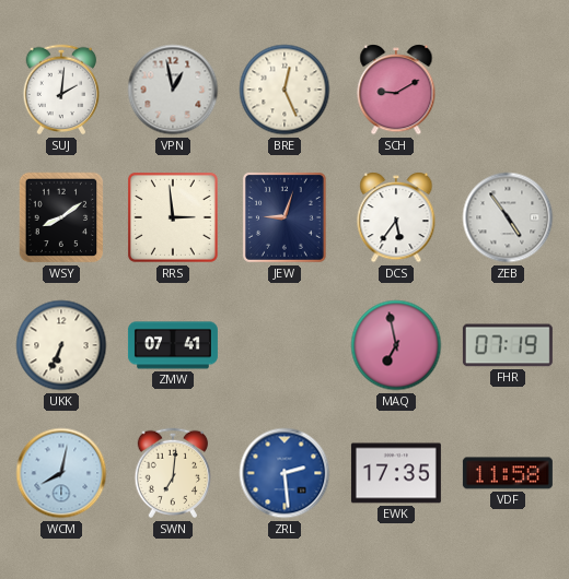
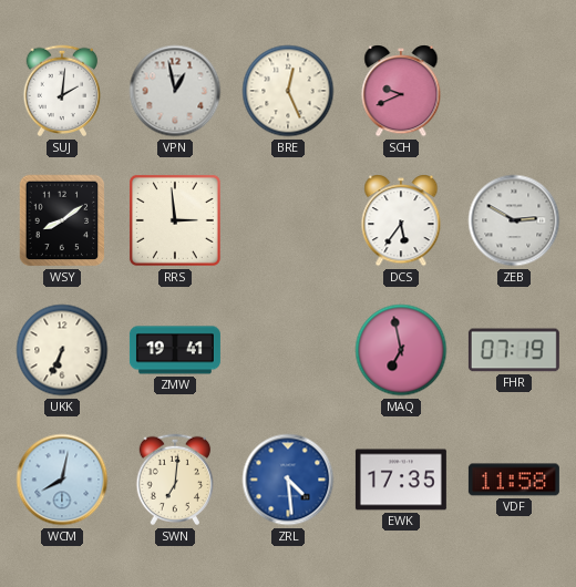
SCH: 9:10 -> 9:41 (401, 91)
JEW: 9:03 -> none (284, 217)
ZEB: 4:54 -> 2:50 (514, 220)
ZMW: 07:41 -> 19:41 (175, 350)
ZRL: 2:29 -> 4:29 (288, 480)
